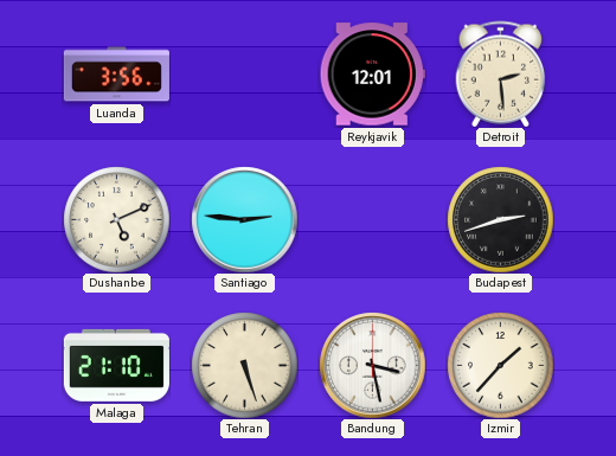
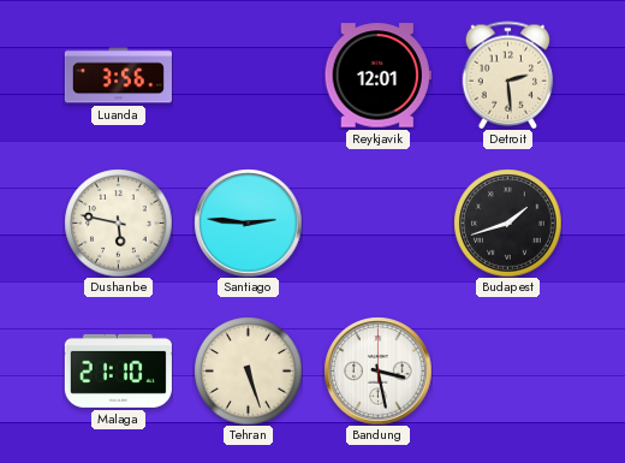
Dushanbe: 5:11 -> 5:47 (118, 222)
Budapest: 2:42 -> 1:42 (507, 222)
Izmir: 1:37 -> none (500, 365)
